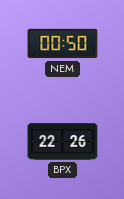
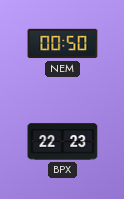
BPX: 22:26 -> 22:23 (63, 142)
